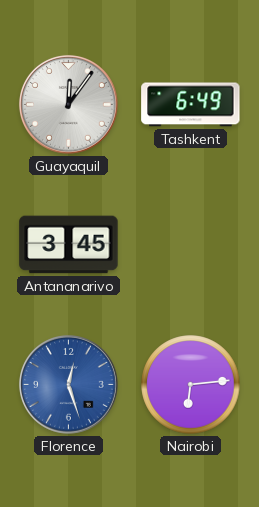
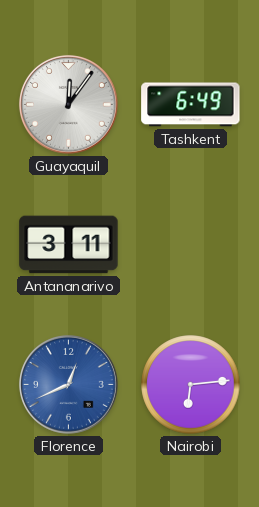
Antananarivo: 3:45 -> 3:11 (69, 245)
Florence: 12:27 -> 12:41 (68, 384)
